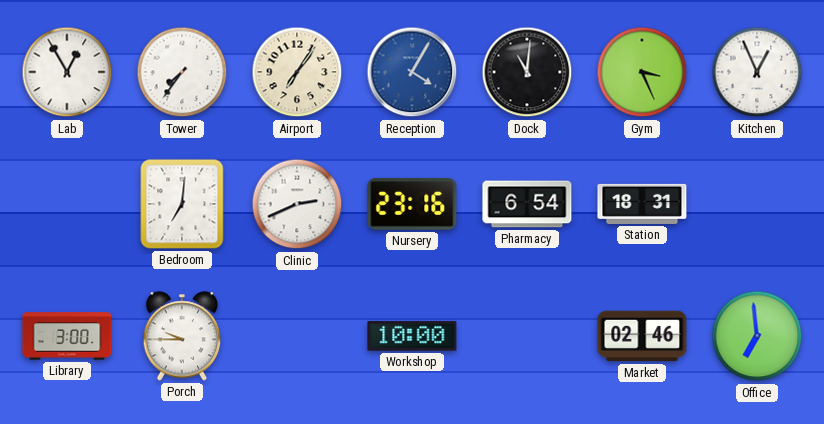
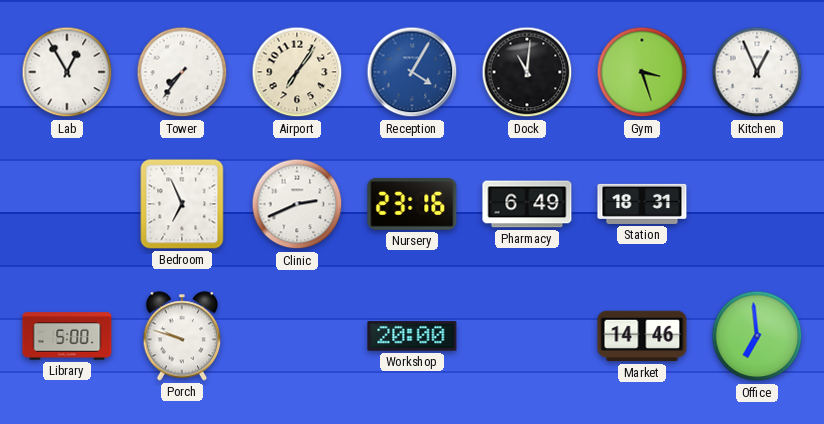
Gym: 3:26 -> 3:27 (642, 72)
Bedroom: 7:01 -> 6:56 (182, 204)
Pharmacy: 6:54 -> 6:49 (527, 204)
Library: 3:00 -> 5:00 (67, 336)
Porch: 9:45 -> 9:48 (182, 336)
Workshop: 10:00 -> 20:00 (412, 336)
Market: 02:46 -> 14:46 (642, 336)
